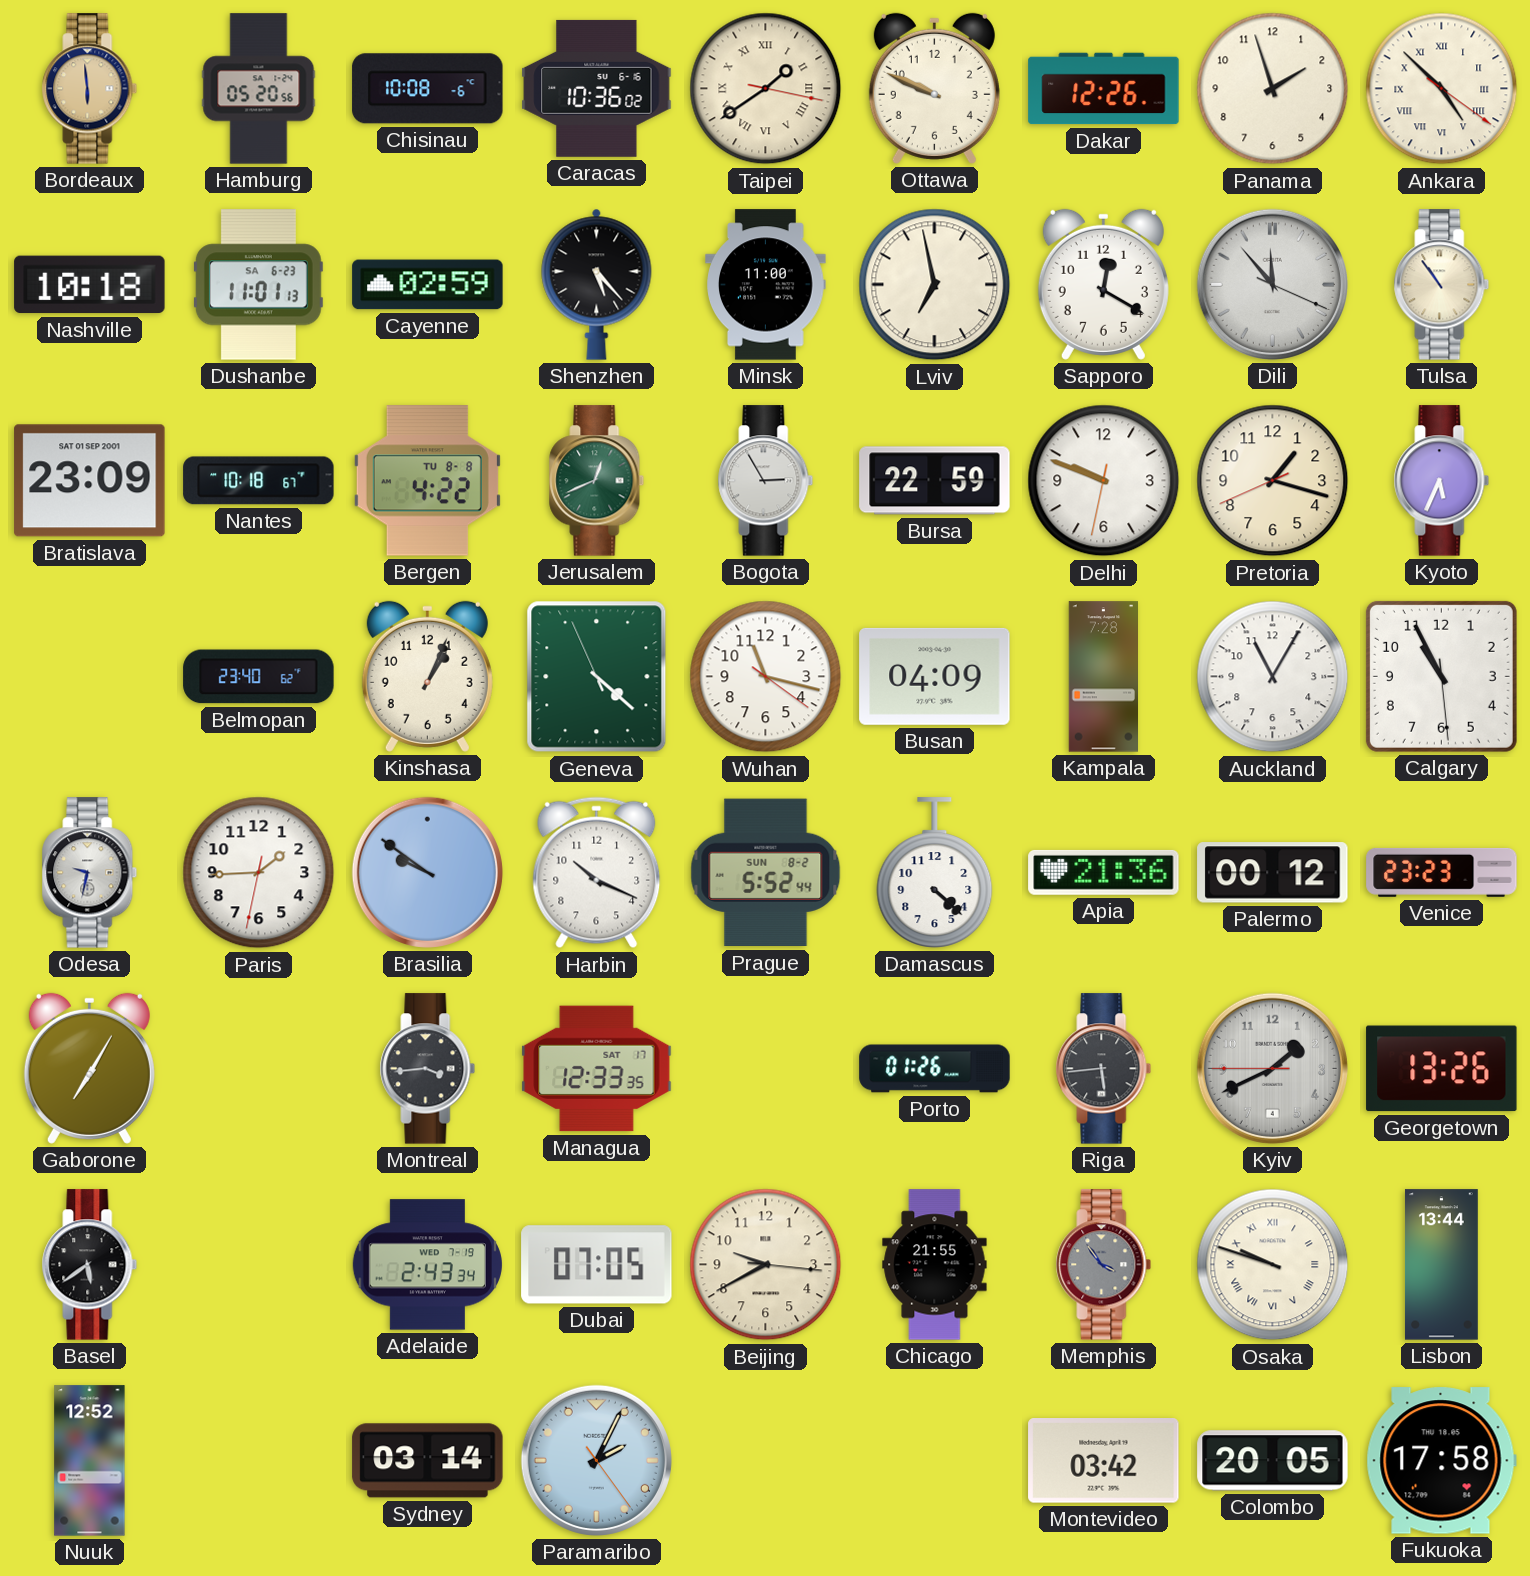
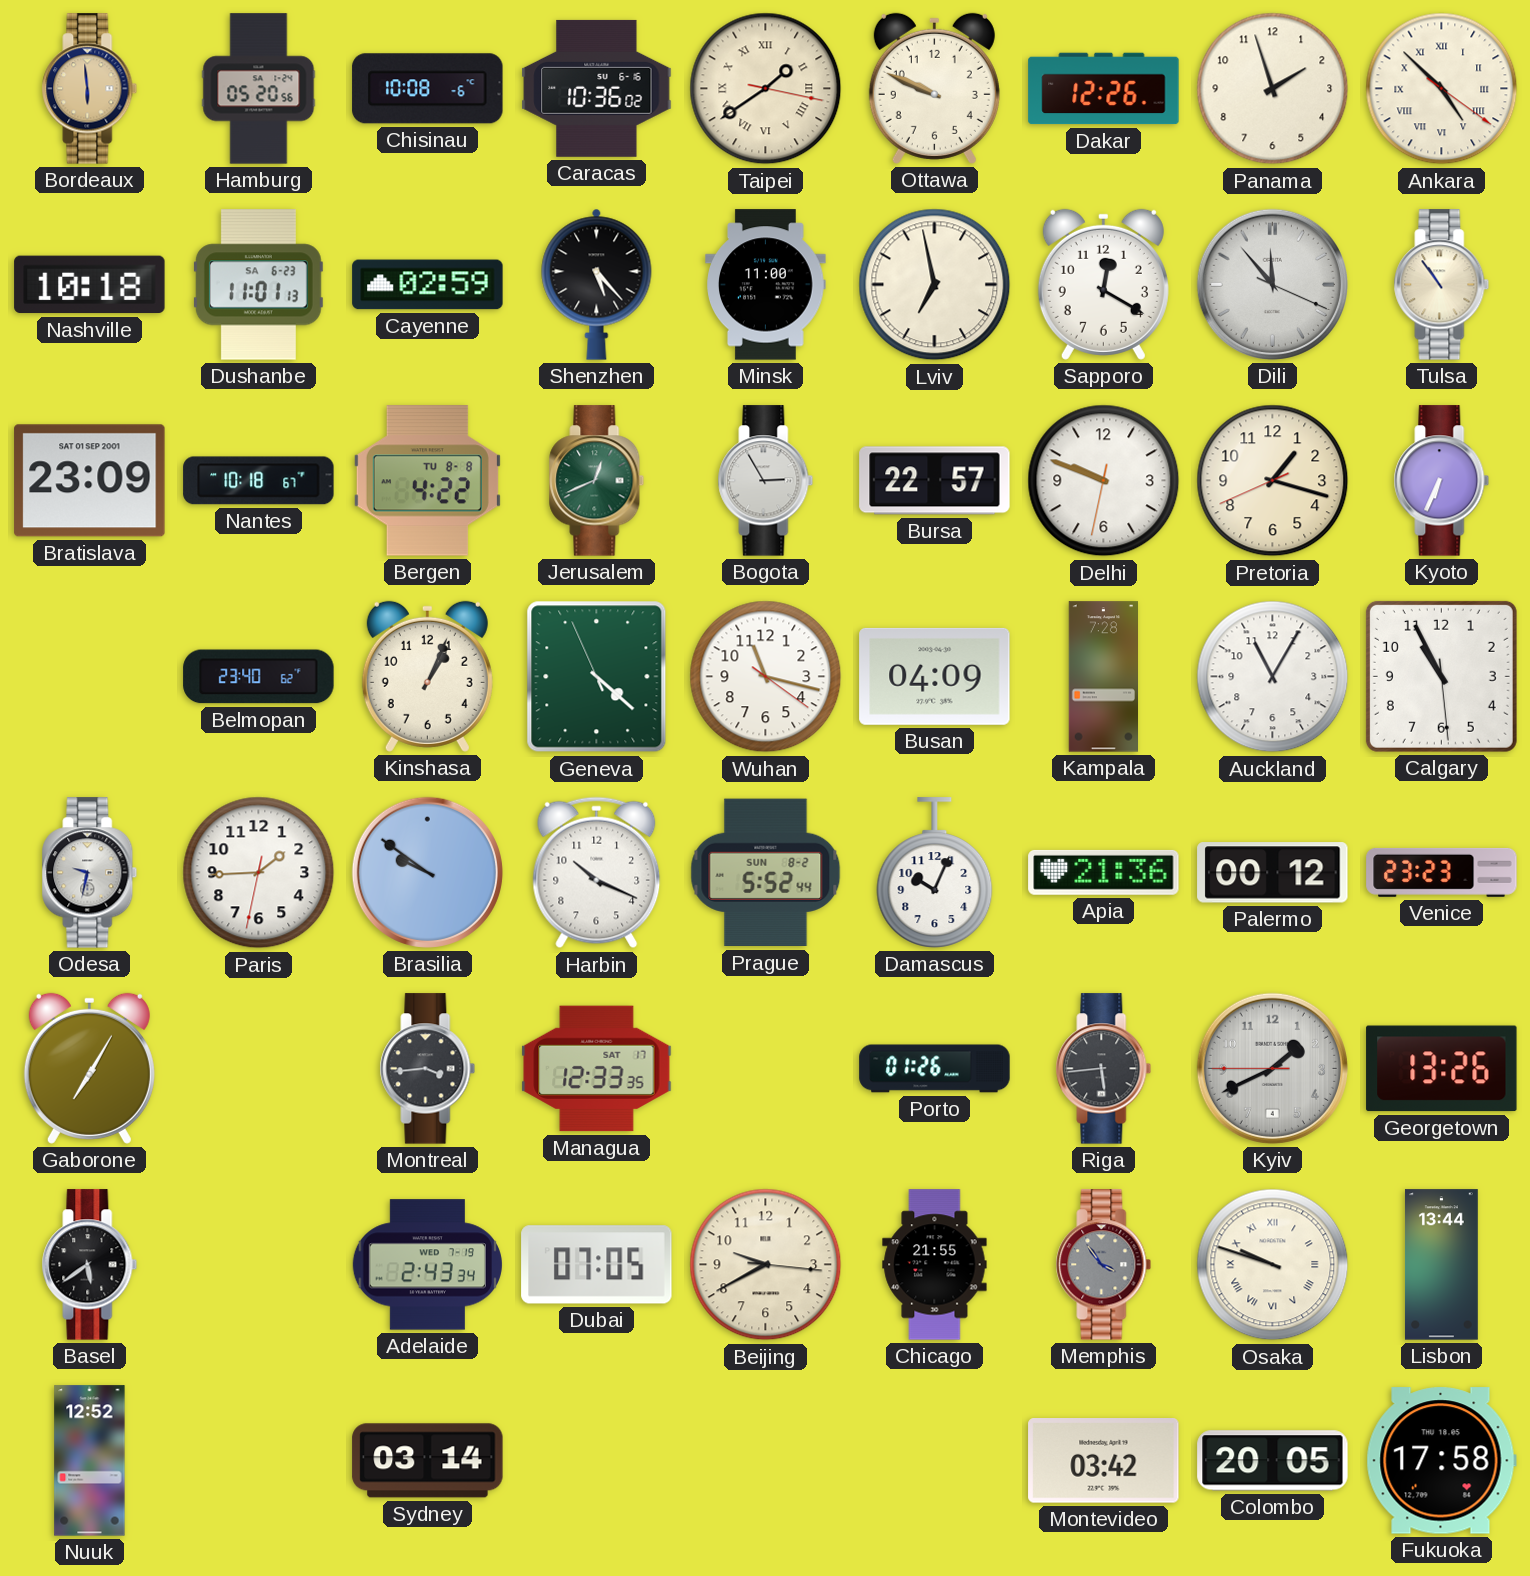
Bursa: 22:59 -> 22:57 (935, 481)
Kyoto: 5:34 -> 6:34 (1442, 481)
Damascus: 4:22 -> 10:04 (935, 873)
Paramaribo: 2:04 -> none (596, 1460)
